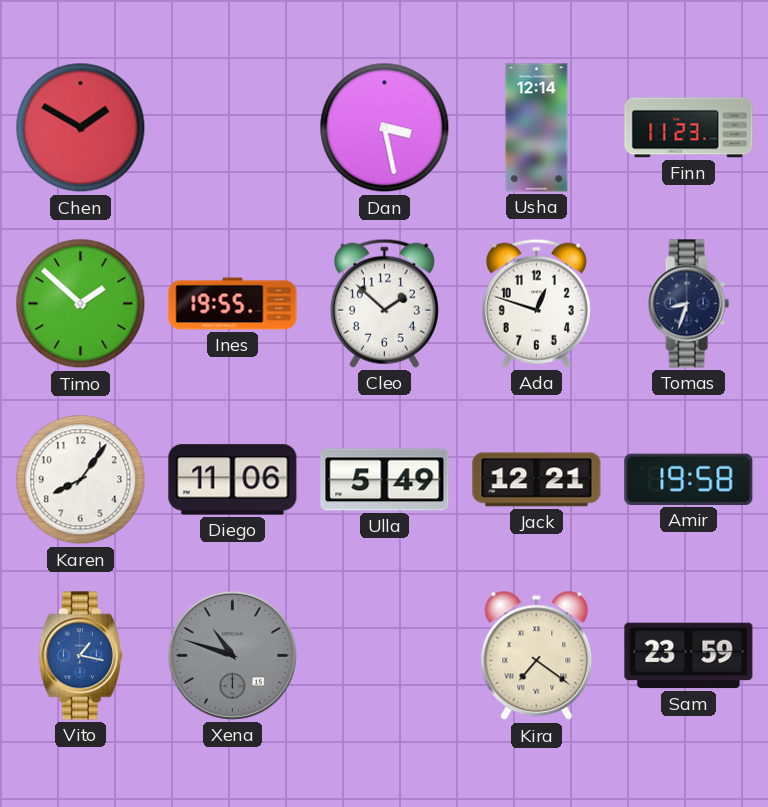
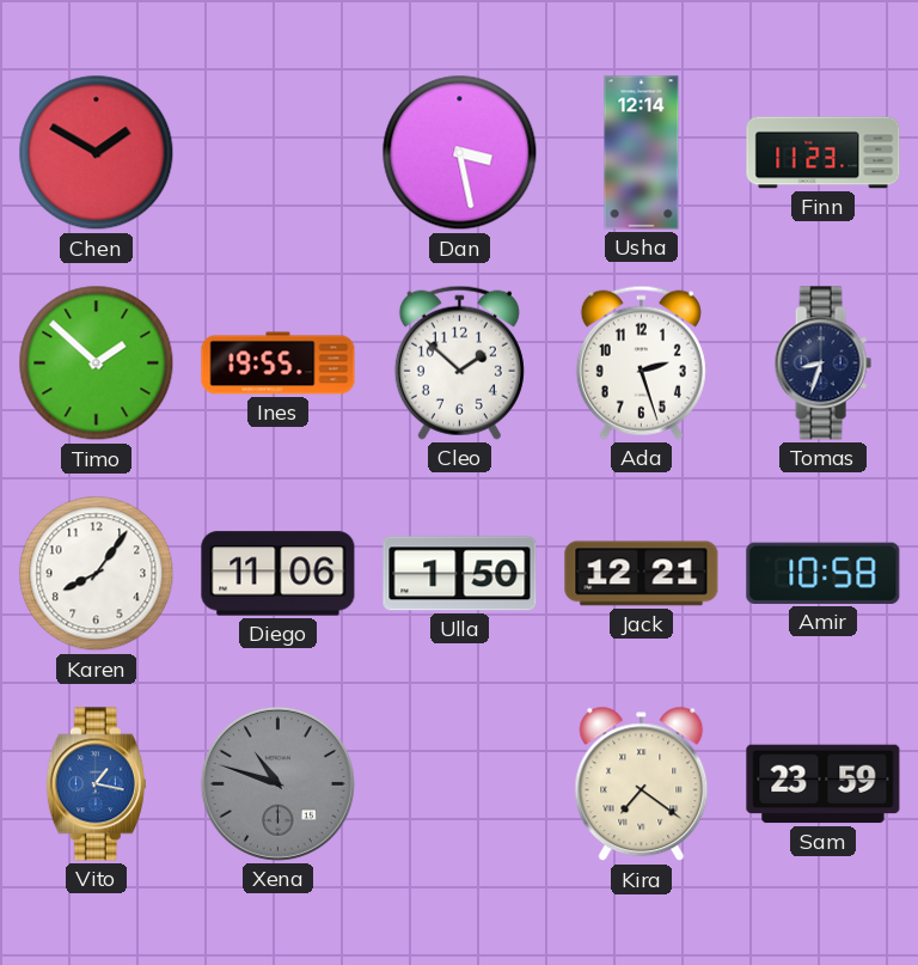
Ada: 12:48 -> 2:27 (641, 362)
Ulla: 5:49 -> 1:50 (460, 574)
Amir: 19:58 -> 10:58 (824, 573)
